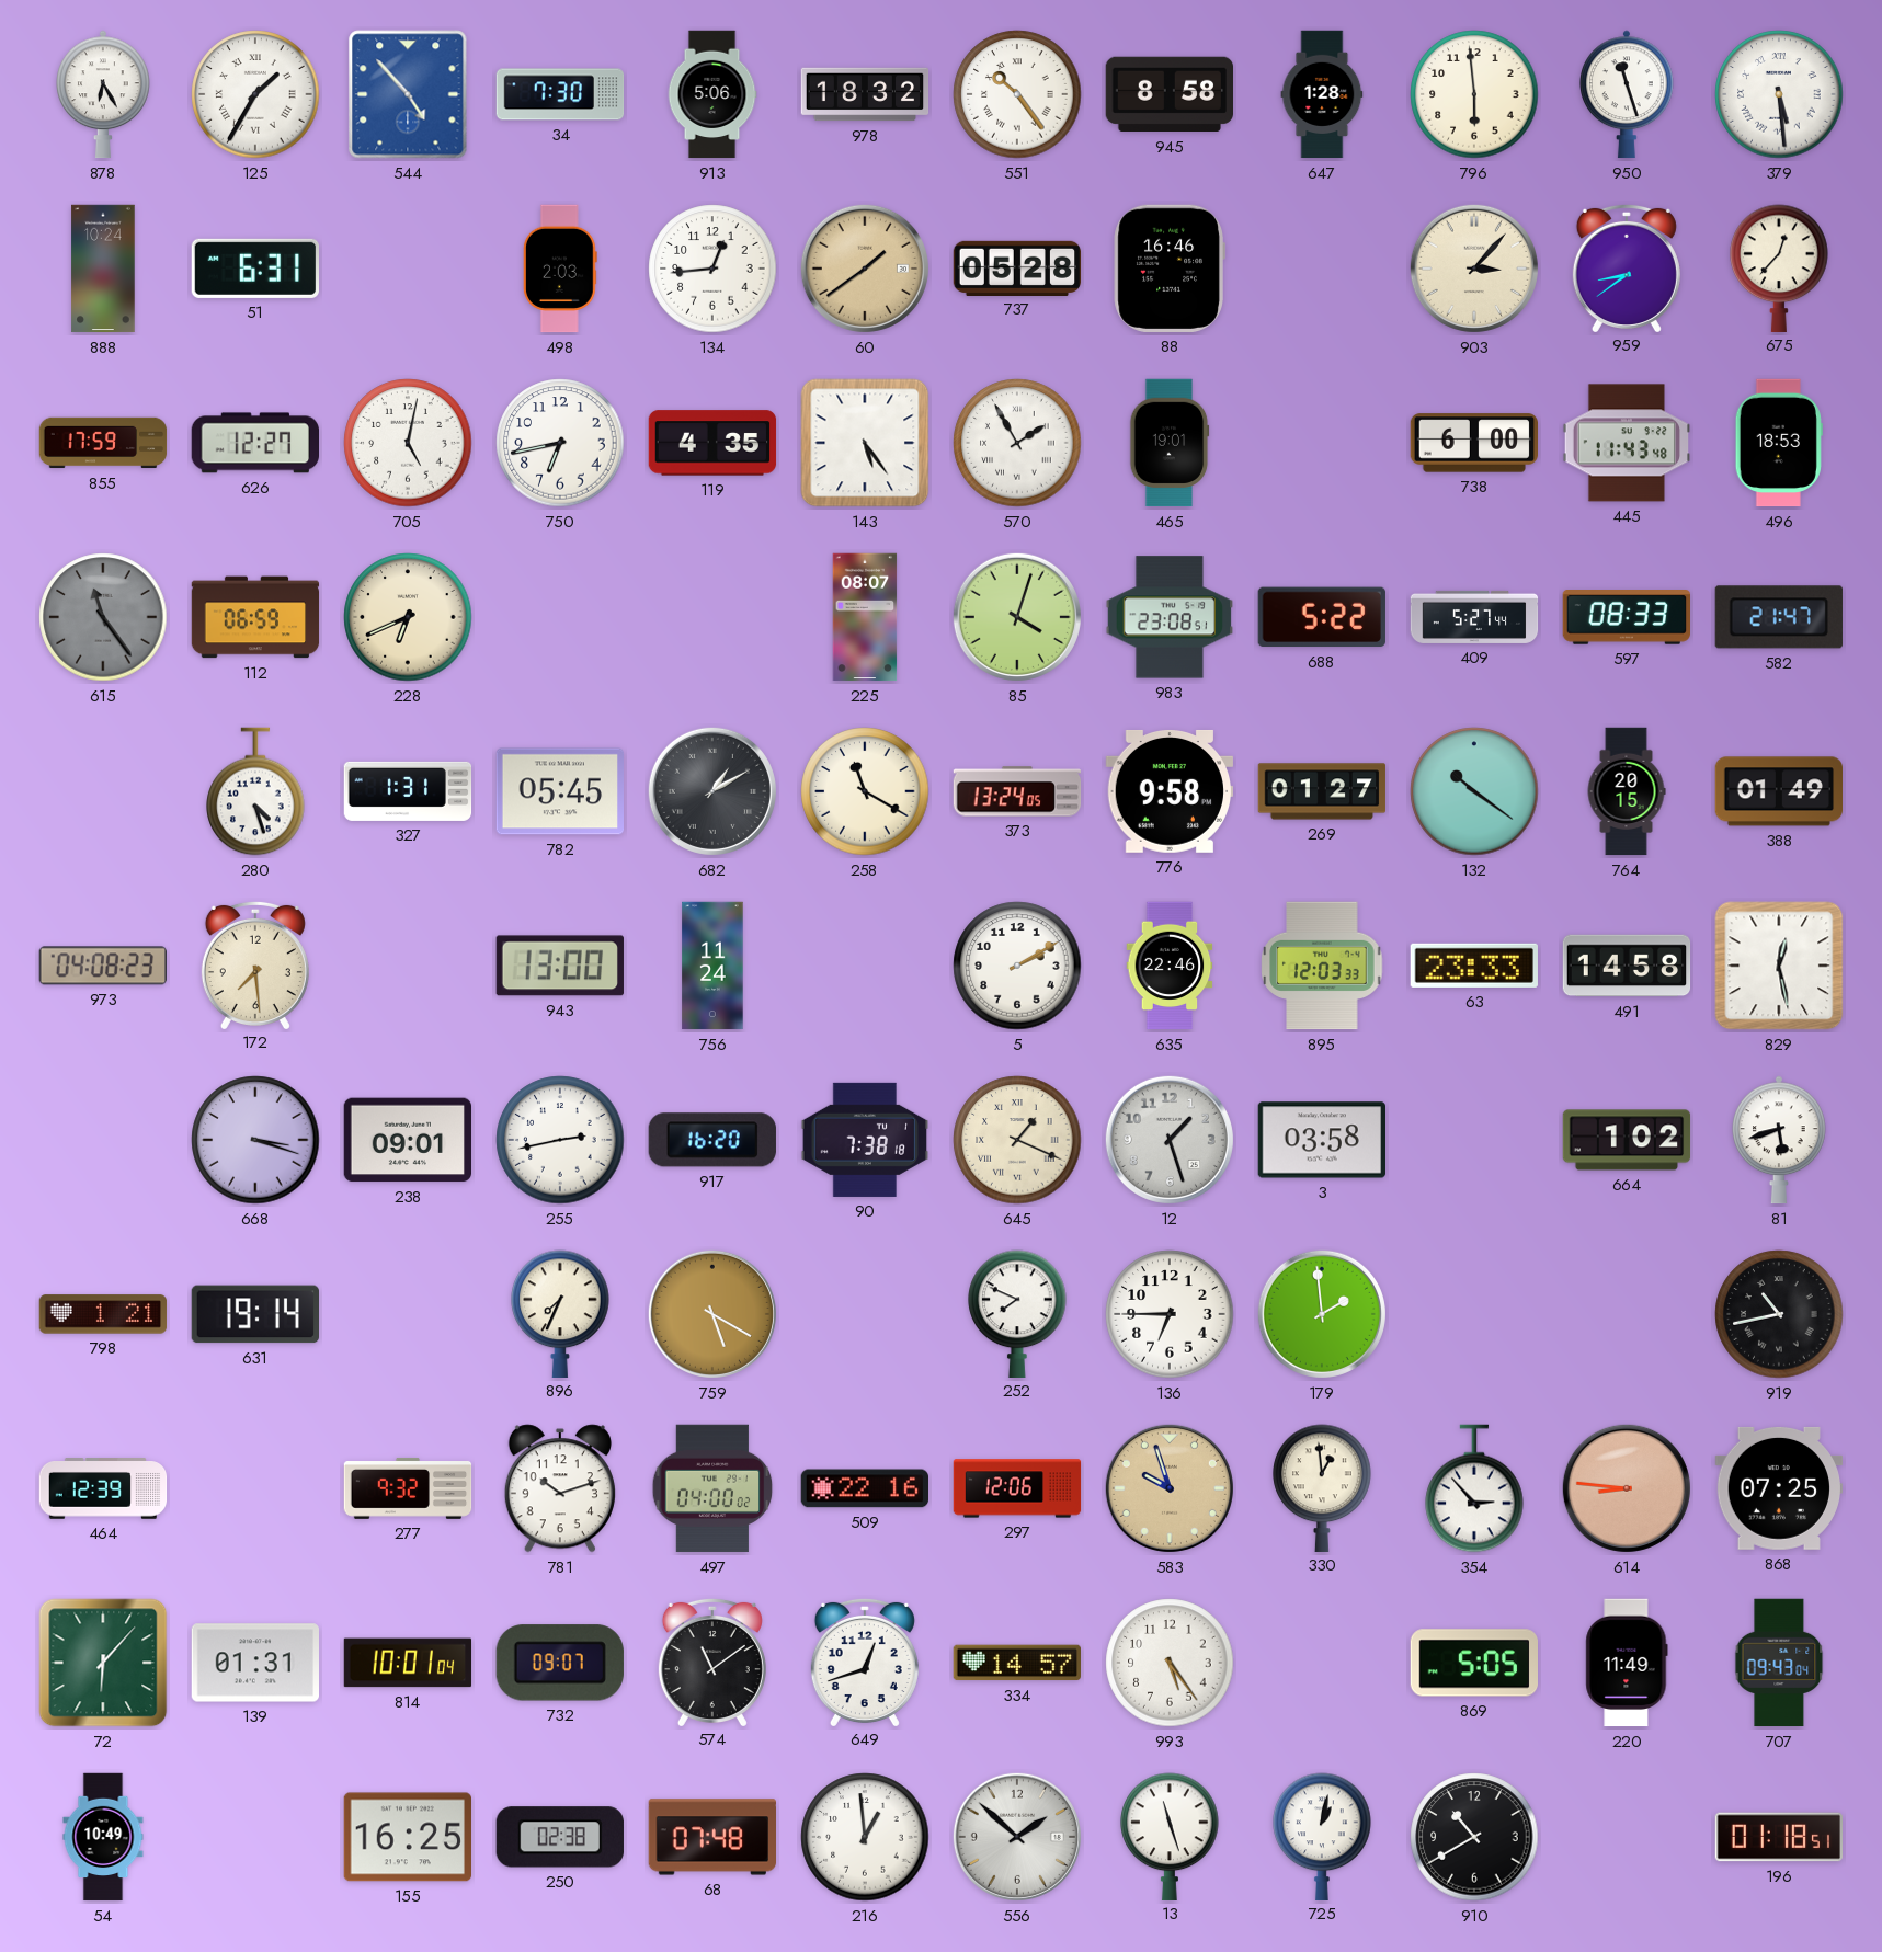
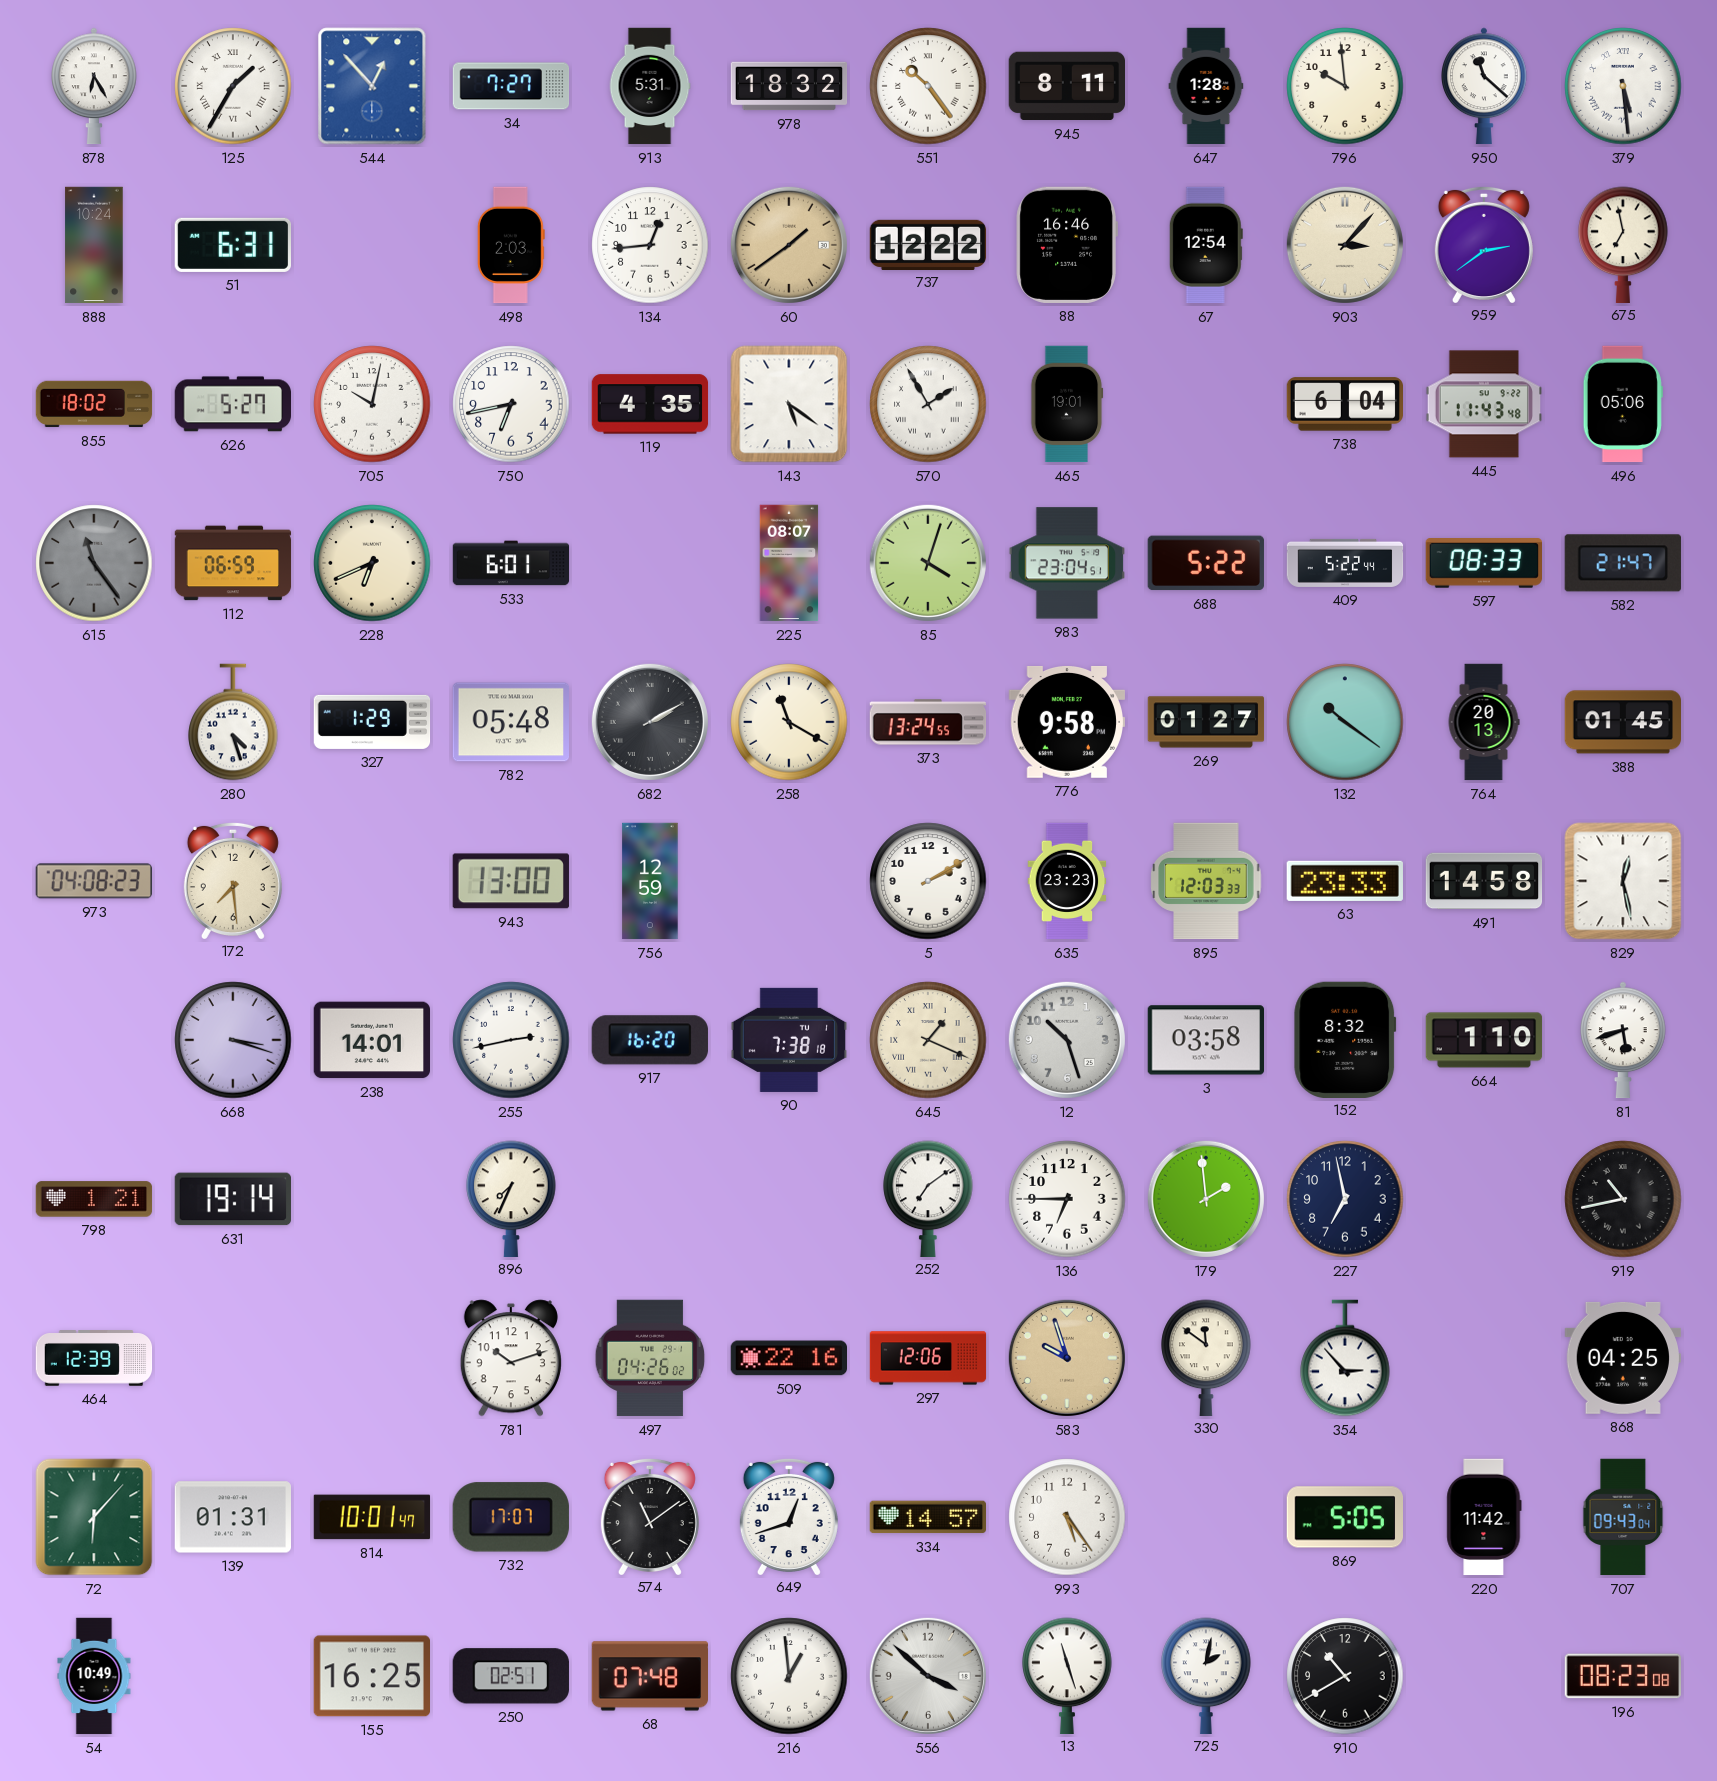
544: 4:53 -> 12:53 (372, 86)
34: 7:30 -> 7:27 (511, 86)
913: 5:06 -> 5:31 (650, 86)
945: 8:58 -> 8:11 (1066, 86)
796: 5:59 -> 9:59 (1345, 86)
950: 11:27 -> 11:22 (1485, 86)
737: 05:28 -> 12:22 (928, 244)
67: none -> 12:54 (1206, 245)
959: 8:39 -> 2:39 (1484, 244)
675: 12:37 -> 6:58 (1623, 244)
855: 17:59 -> 18:02 (94, 404)
626: 12:27 -> 5:27 (232, 404)
705: 5:02 -> 10:02 (372, 404)
143: 5:24 -> 5:21 (789, 404)
738: 6:00 -> 6:04 (1344, 404)
496: 18:53 -> 05:06 (1623, 404)
533: none -> 6:01 (511, 563)
983: 23:08 -> 23:04 (1066, 563)
409: 5:27 -> 5:22 (1345, 563)
327: 1:31 -> 1:29 (372, 722)
782: 05:45 -> 05:48 (510, 722)
682: 1:10 -> 2:10 (650, 722)
373: 13:24:05 -> 13:24:55 (928, 722)
764: 20:15 -> 20:13 (1484, 722)
388: 01:49 -> 01:45 (1622, 722)
756: 11:24 -> 12:59 (650, 881)
635: 22:46 -> 23:23 (1067, 881)
238: 09:01 -> 14:01 (371, 1040)
12: 1:27 -> 10:27 (1067, 1040)
152: none -> 8:32 (1345, 1039)
664: 1:02 -> 1:10 (1484, 1040)
759: 5:20 -> none (712, 1314)
252: 7:49 -> 7:09 (928, 1198)
227: none -> 6:58 (1345, 1199)
277: 9:32 -> none (408, 1488)
497: 04:00 -> 04:26 (650, 1358)
330: 12:59 -> 11:51 (1206, 1357)
614: 8:46 -> none (1627, 1488)
868: 07:25 -> 04:25 (1622, 1358)
814: 10:01:04 -> 10:01:47 (372, 1517)
732: 09:07 -> 17:07 (511, 1517)
220: 11:49 -> 11:42 (1484, 1517)
250: 02:38 -> 02:51 (511, 1676)
556: 1:52 -> 3:52 (928, 1676)
725: 1:02 -> 2:02 (1206, 1675)
196: 01:18 -> 08:23 (1623, 1676)
